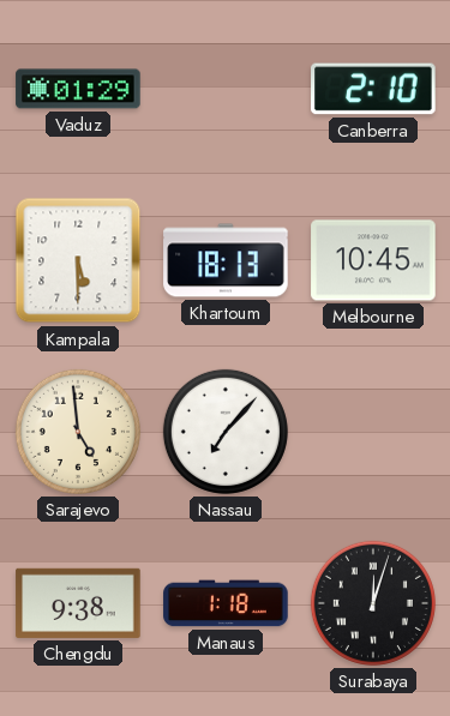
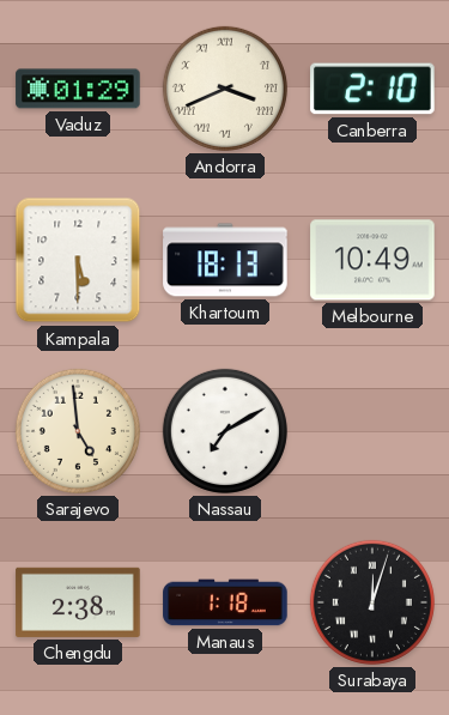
Andorra: none -> 3:41 (225, 89)
Melbourne: 10:45 -> 10:49 (372, 260)
Nassau: 7:07 -> 7:10 (225, 431)
Chengdu: 9:38 -> 2:38 (78, 602)
